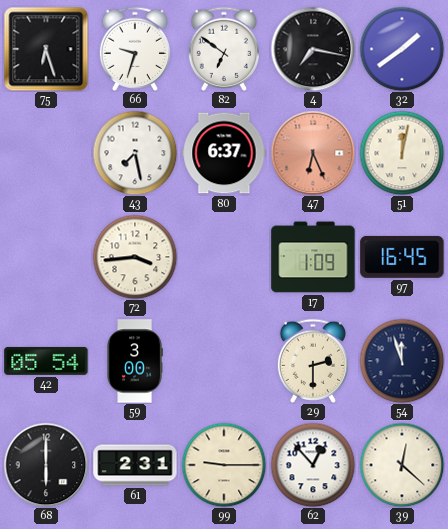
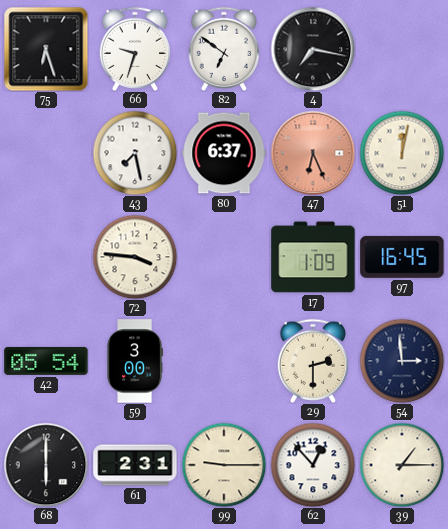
32: 1:39 -> none (402, 49)
72: 3:44 -> 3:46 (135, 257)
54: 11:57 -> 2:59 (402, 361)
39: 12:22 -> 1:15 (402, 465)
